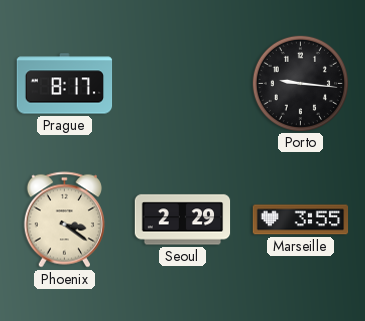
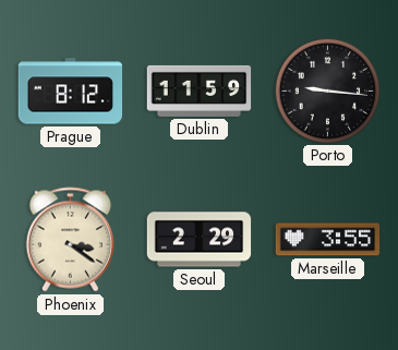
Prague: 8:17 -> 8:12 (71, 92)
Dublin: none -> 11:59 (200, 90)
